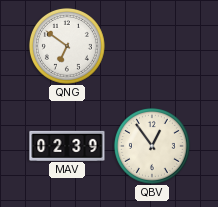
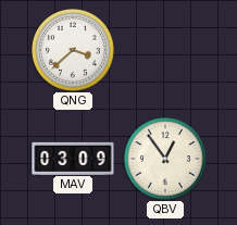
QNG: 6:51 -> 3:38 (73, 50)
MAV: 02:39 -> 03:09 (73, 158)
